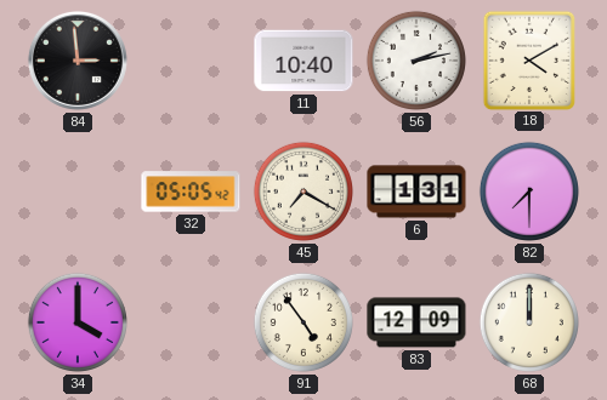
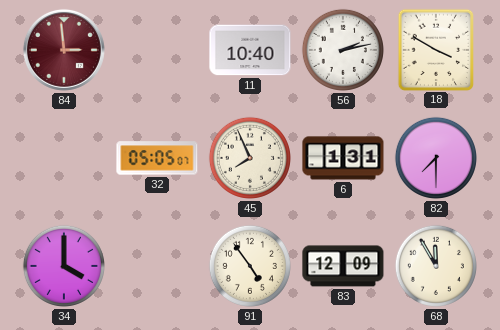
84 dial: black -> burgundy (64, 50)
18: 4:10 -> 3:50 (435, 49)
32: 05:05:42 -> 05:05:07 (157, 158)
45: 7:20 -> 7:56 (250, 158)
68: 12:00 -> 11:55 (436, 266)
